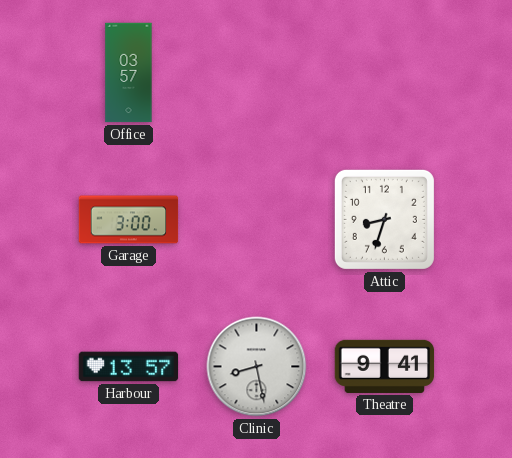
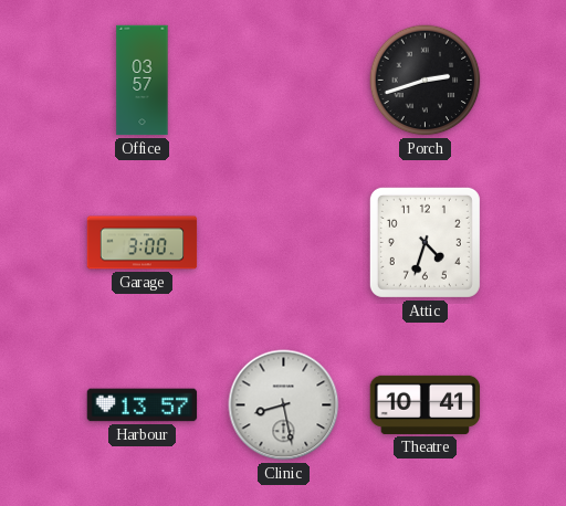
Porch: none -> 2:42 (426, 81)
Attic: 8:33 -> 4:33 (424, 242)
Theatre: 9:41 -> 10:41 (426, 404)
